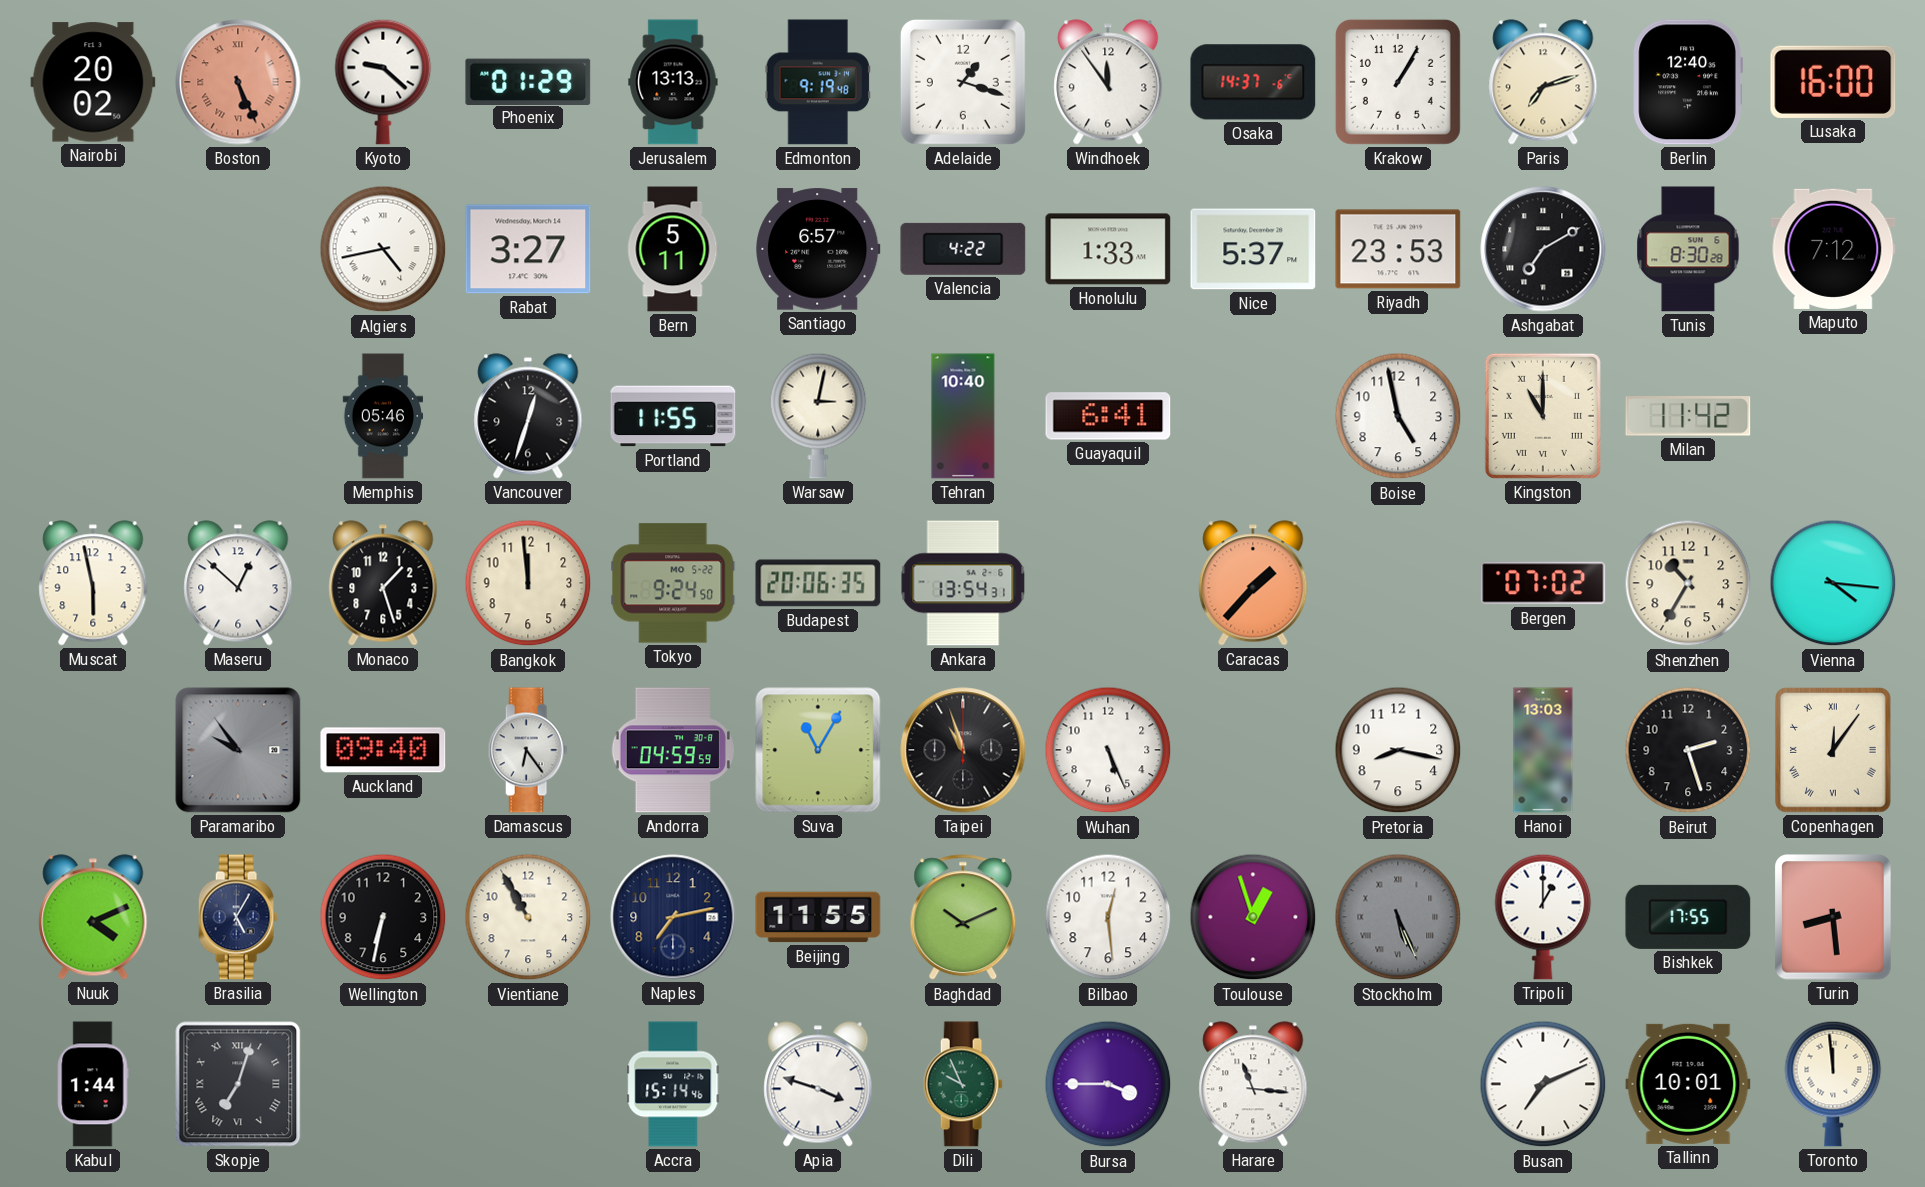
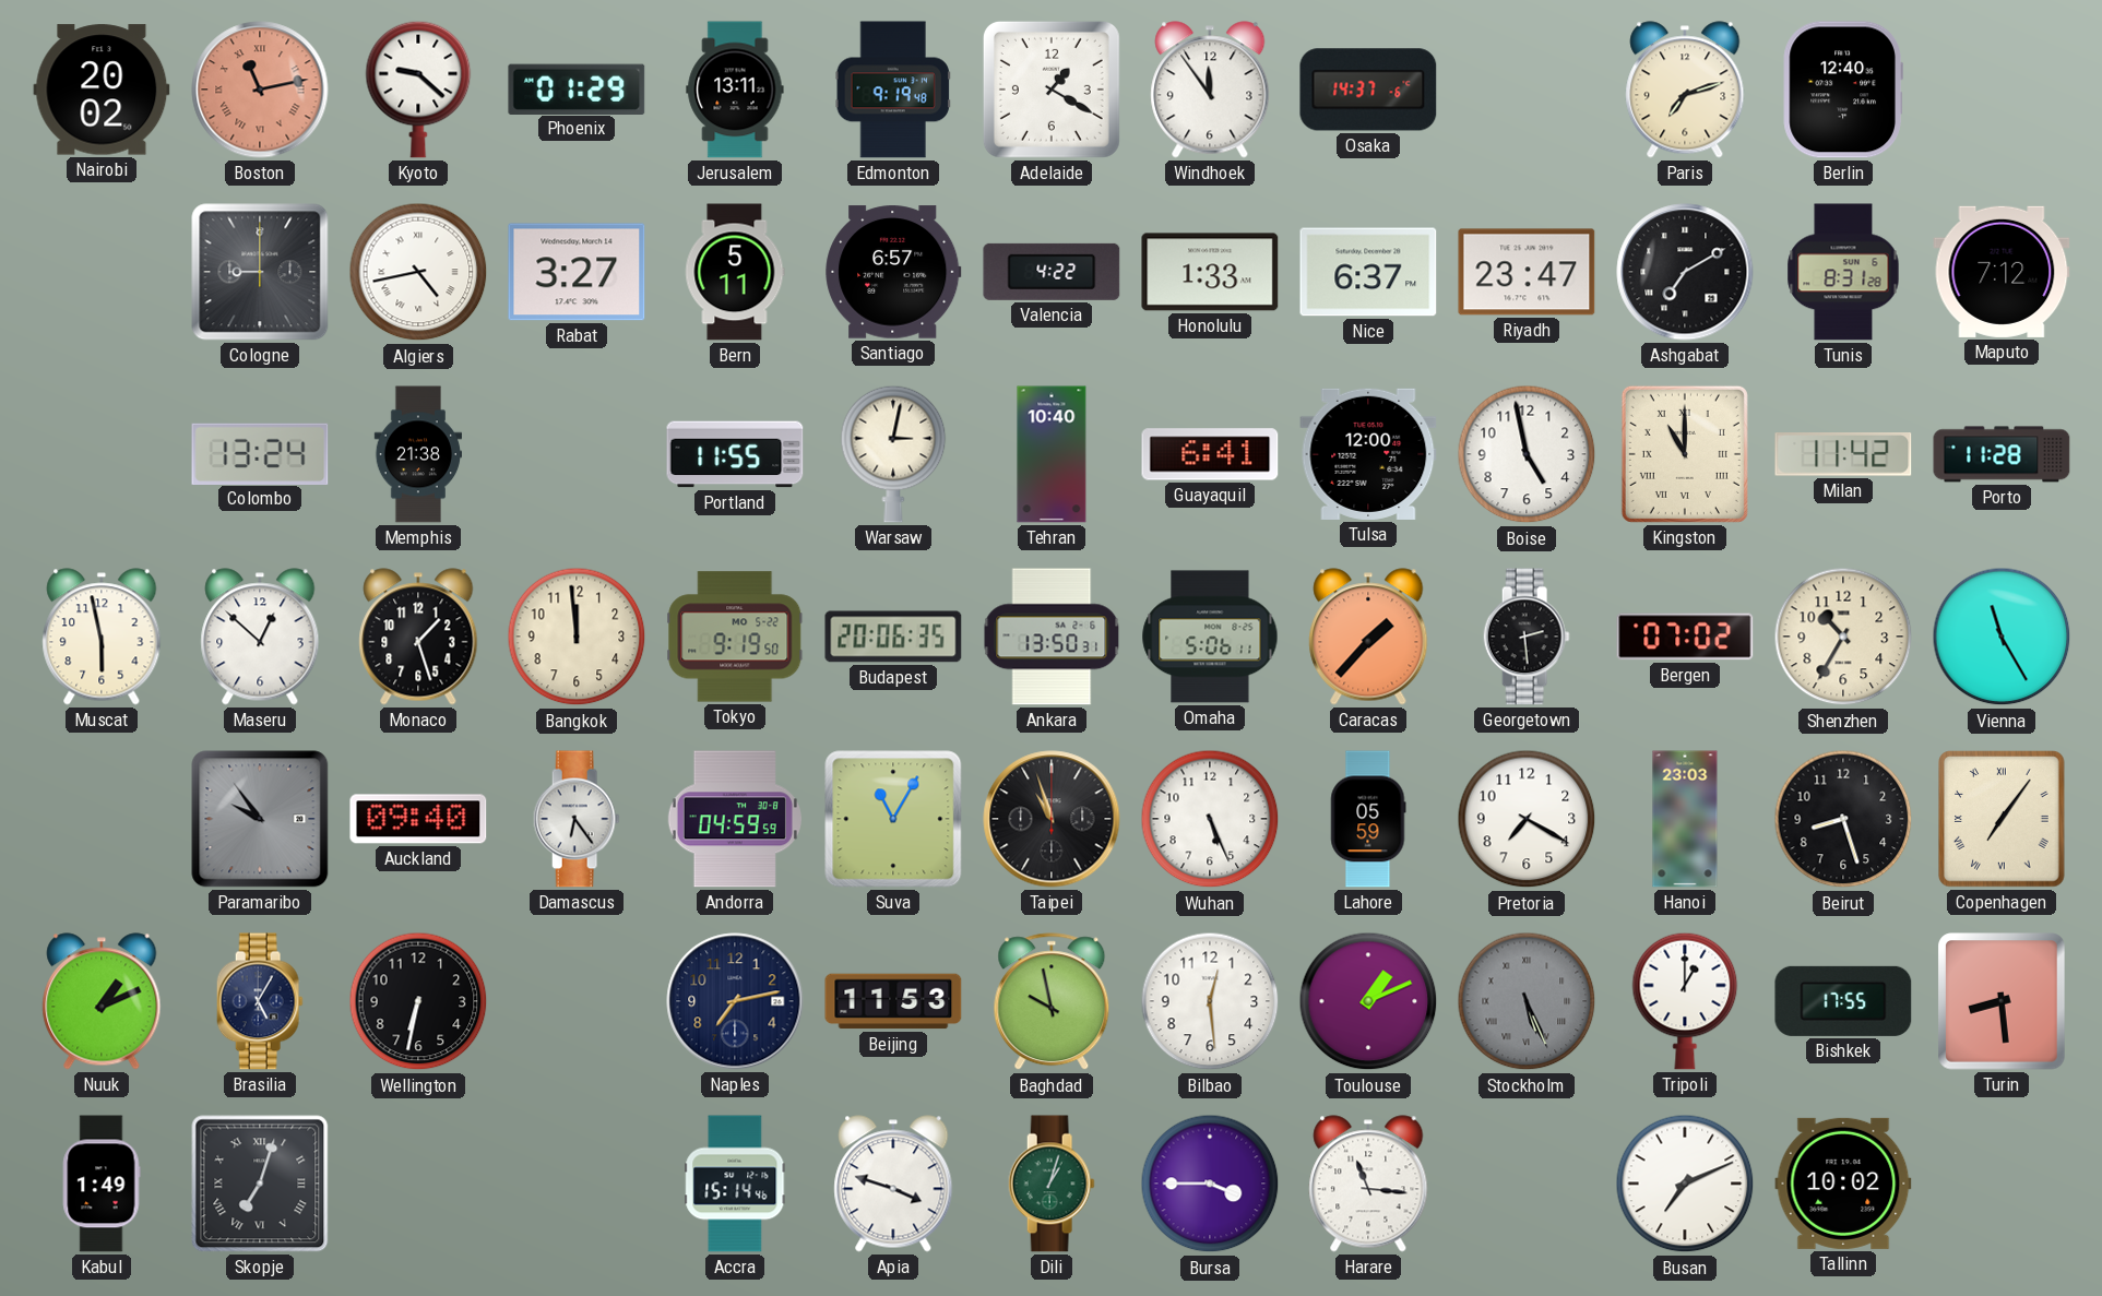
Boston: 5:26 -> 11:13 (260, 90)
Jerusalem: 13:13 -> 13:11 (735, 90)
Adelaide: 1:18 -> 1:20 (1052, 90)
Krakow: 1:05 -> none (1398, 82)
Lusaka: 16:00 -> none (1833, 82)
Cologne: none -> 9:00 (260, 272)
Nice: 5:37 -> 6:37 (1368, 272)
Riyadh: 23:53 -> 23:47 (1527, 272)
Tunis: 8:30 -> 8:31 (1843, 272)
Colombo: none -> 13:24 (260, 453)
Memphis: 05:46 -> 21:38 (417, 454)
Vancouver: 12:33 -> none (528, 416)
Tulsa: none -> 12:00 (1368, 454)
Porto: none -> 11:28 (2002, 454)
Tokyo: 9:24 -> 9:19 (735, 637)
Ankara: 13:54 -> 13:50 (1052, 637)
Omaha: none -> 5:06 (1210, 637)
Georgetown: none -> 2:29 (1527, 637)
Vienna: 4:16 -> 11:25 (2002, 637)
Lahore: none -> 05:59 (1368, 819)
Pretoria: 8:17 -> 7:20 (1527, 819)
Hanoi: 13:03 -> 23:03 (1685, 819)
Beirut: 2:27 -> 8:27 (1843, 819)
Copenhagen: 12:06 -> 7:06 (2002, 819)
Nuuk: 4:11 -> 1:11 (102, 1001)
Vientiane: 10:55 -> none (528, 917)
Beijing: 11:55 -> 11:53 (893, 1001)
Baghdad: 10:11 -> 9:58 (1052, 1002)
Toulouse: 12:57 -> 1:11 (1368, 1001)
Kabul: 1:44 -> 1:49 (102, 1184)
Dili: 9:56 -> 1:03 (1052, 1184)
Tallinn: 10:01 -> 10:02 (1843, 1184)
Toronto: 11:59 -> none (1833, 1084)
